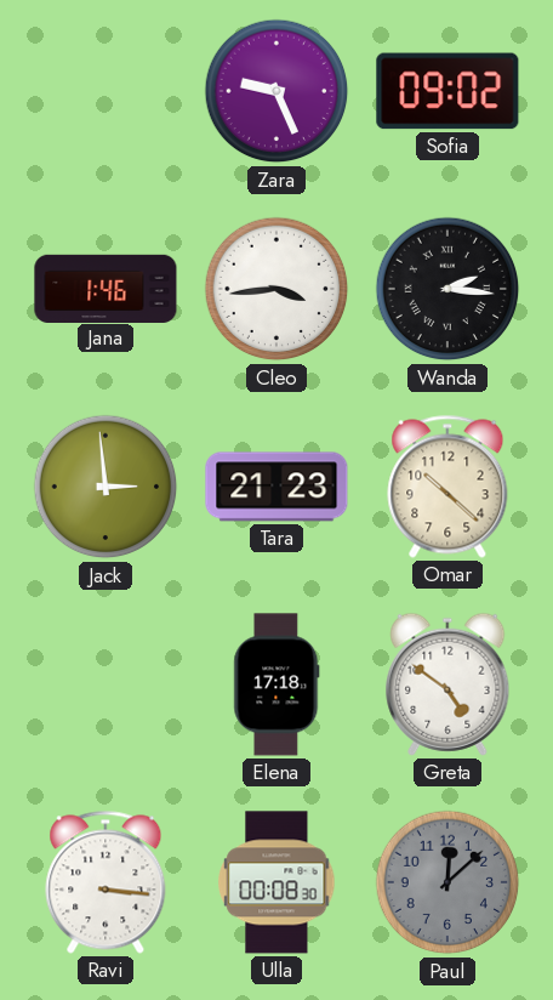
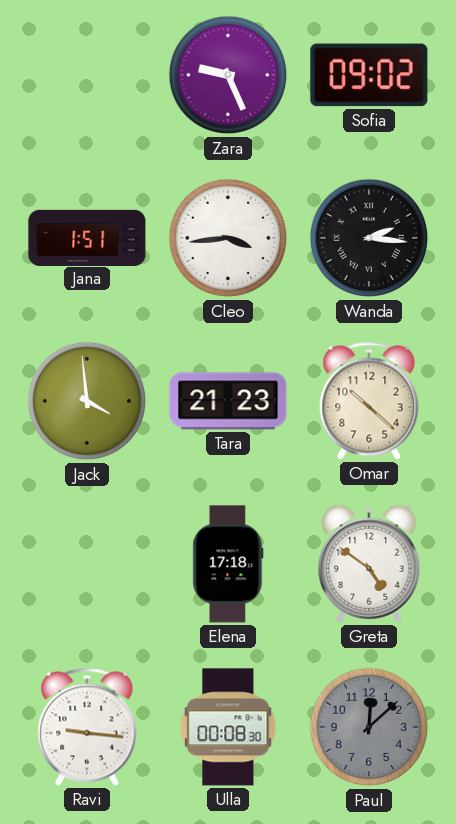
Jana: 1:46 -> 1:51 (87, 237)
Jack: 2:59 -> 3:59 (87, 401)
Ravi: 3:16 -> 9:16 (87, 727)
